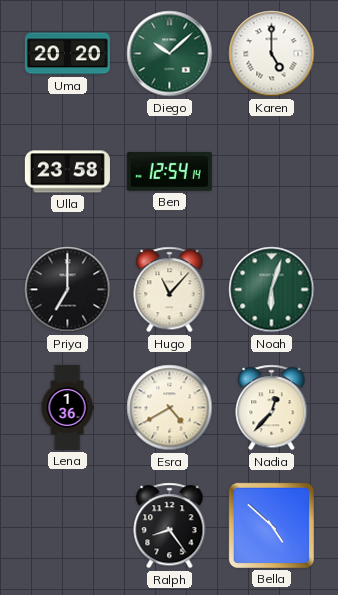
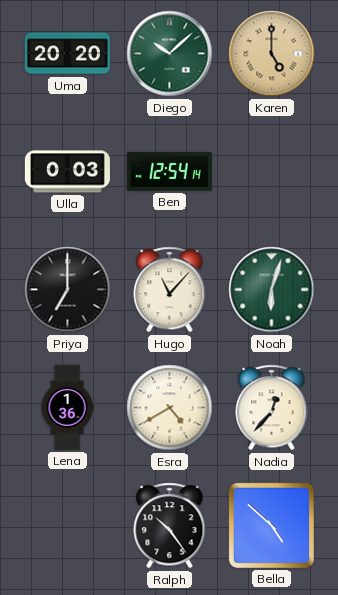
Karen dial: white -> champagne (272, 54)
Ulla: 23:58 -> 0:03 (67, 172)
Ralph: 8:24 -> 10:24 (170, 526)
